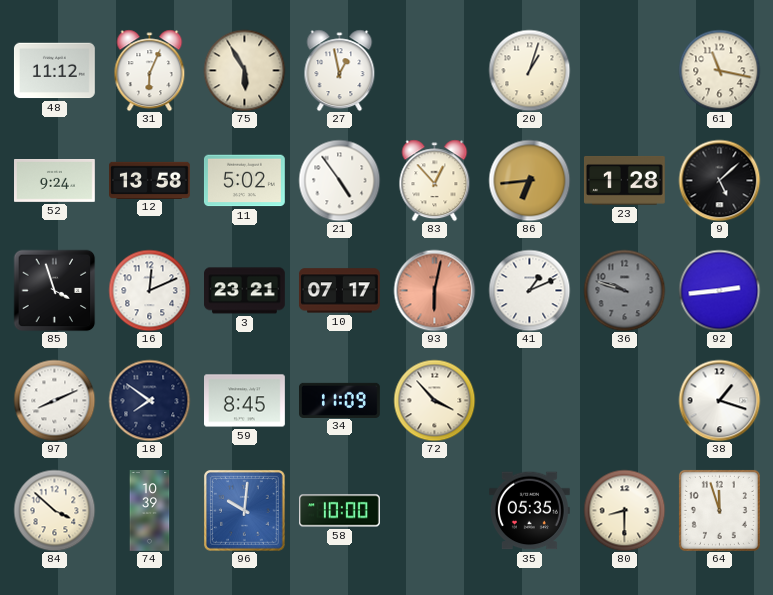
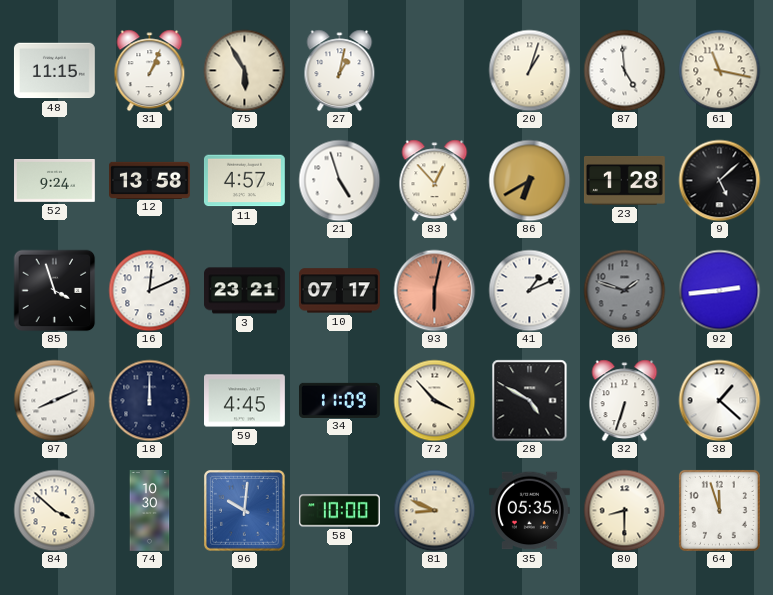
48: 11:12 -> 11:15 (55, 71)
31: 6:04 -> 1:04 (150, 70)
27: 12:58 -> 1:02 (340, 70)
87: none -> 4:59 (624, 70)
11: 5:02 -> 4:57 (245, 181)
21: 4:54 -> 4:57 (339, 180)
86: 6:44 -> 6:40 (529, 180)
36: 9:48 -> 1:48 (624, 290)
18: 7:51 -> 12:00 (149, 400)
59: 8:45 -> 4:45 (245, 401)
28: none -> 4:50 (530, 400)
32: none -> 6:33 (625, 400)
38: 1:18 -> 1:22 (719, 400)
74: 10:39 -> 10:30 (150, 511)
81: none -> 8:49 (434, 510)
